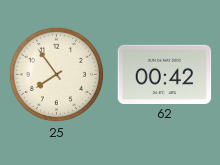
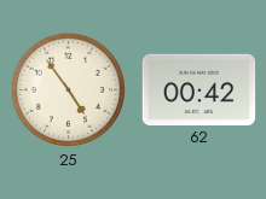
25: 7:54 -> 4:54 (68, 89)
